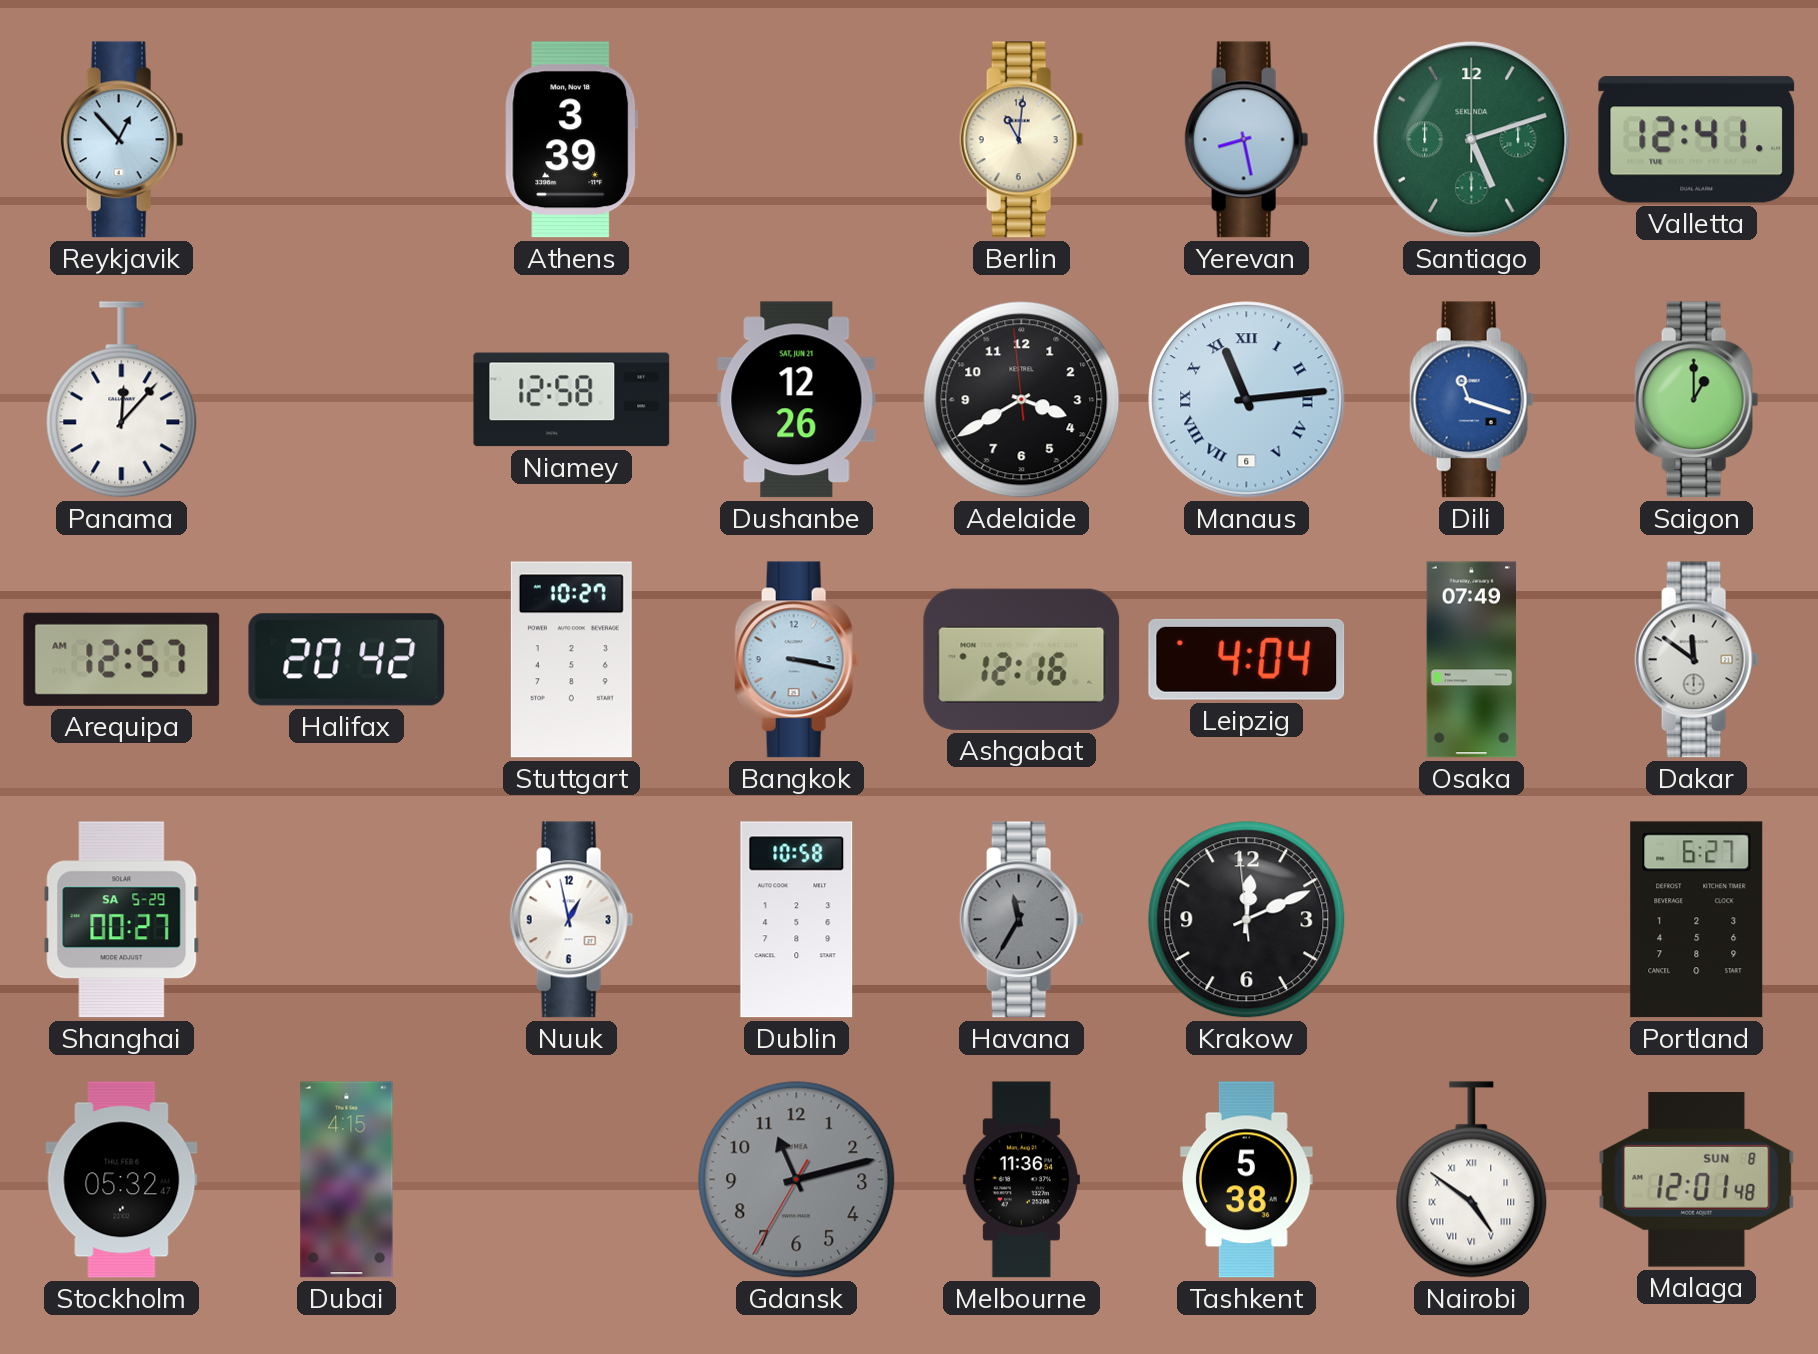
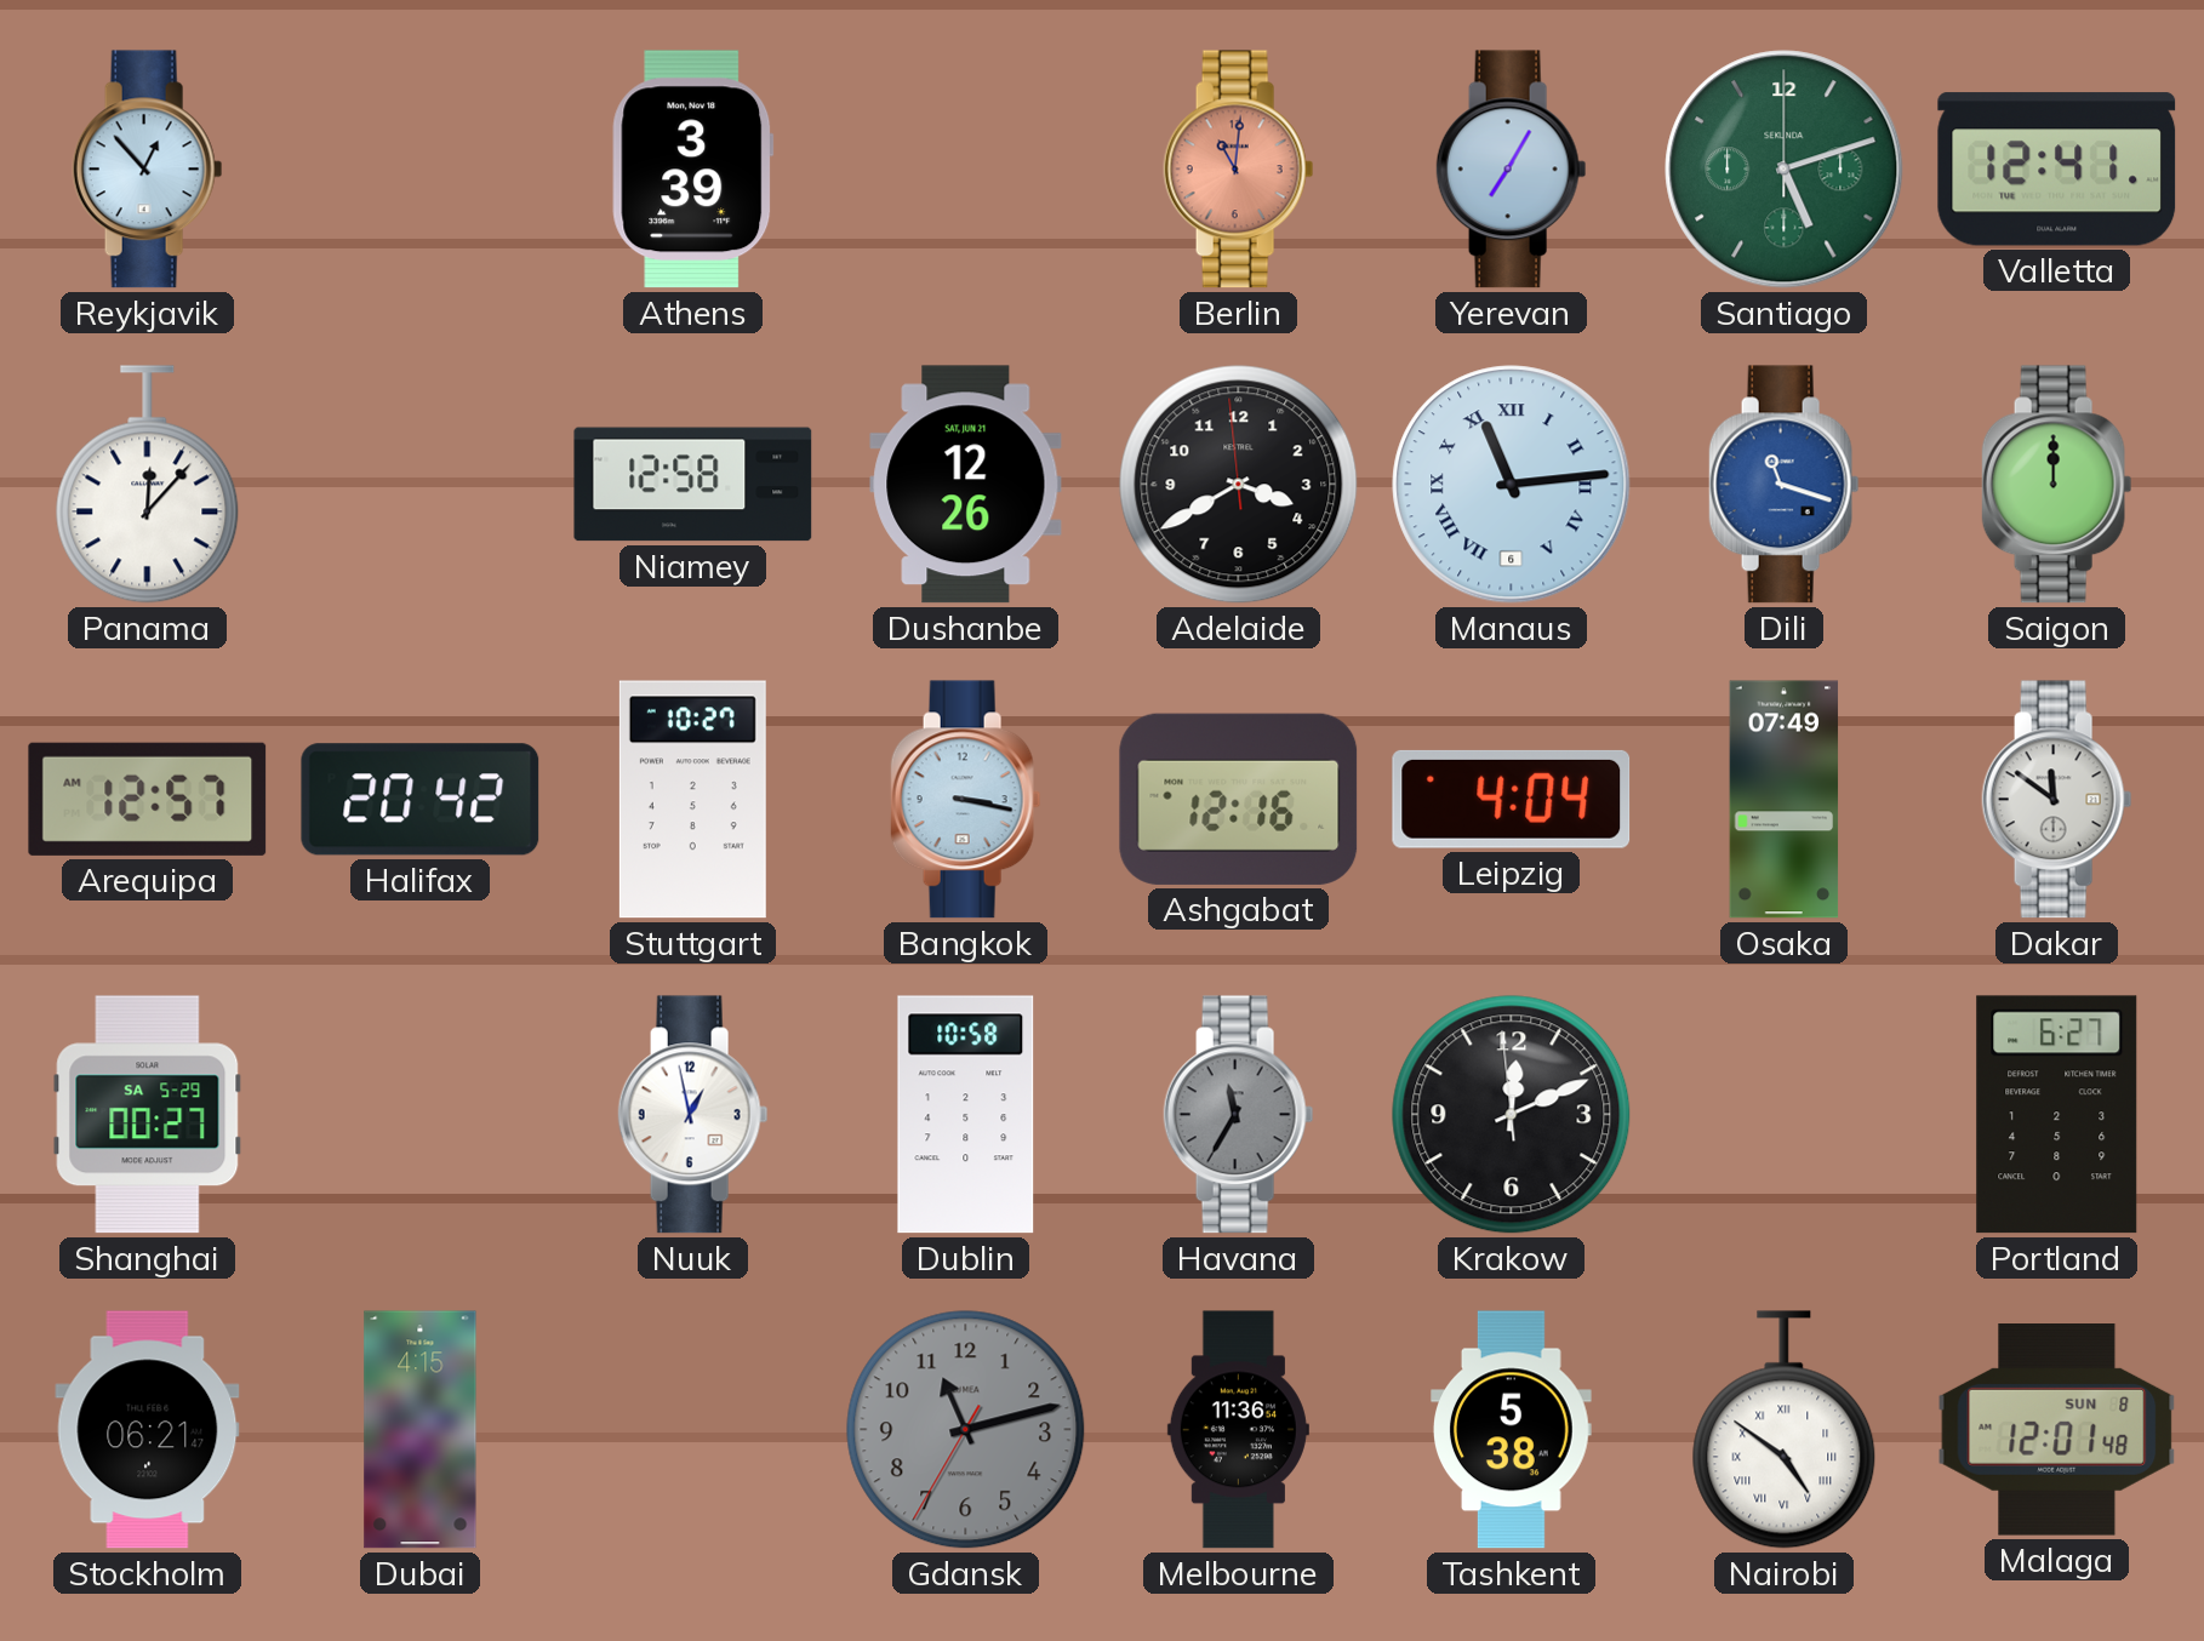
Berlin dial: cream -> salmon (1239, 170)
Yerevan: 8:28 -> 7:05 (1512, 170)
Saigon: 1:00 -> 12:00 (2057, 485)
Stockholm: 05:32 -> 06:21 (148, 1430)
